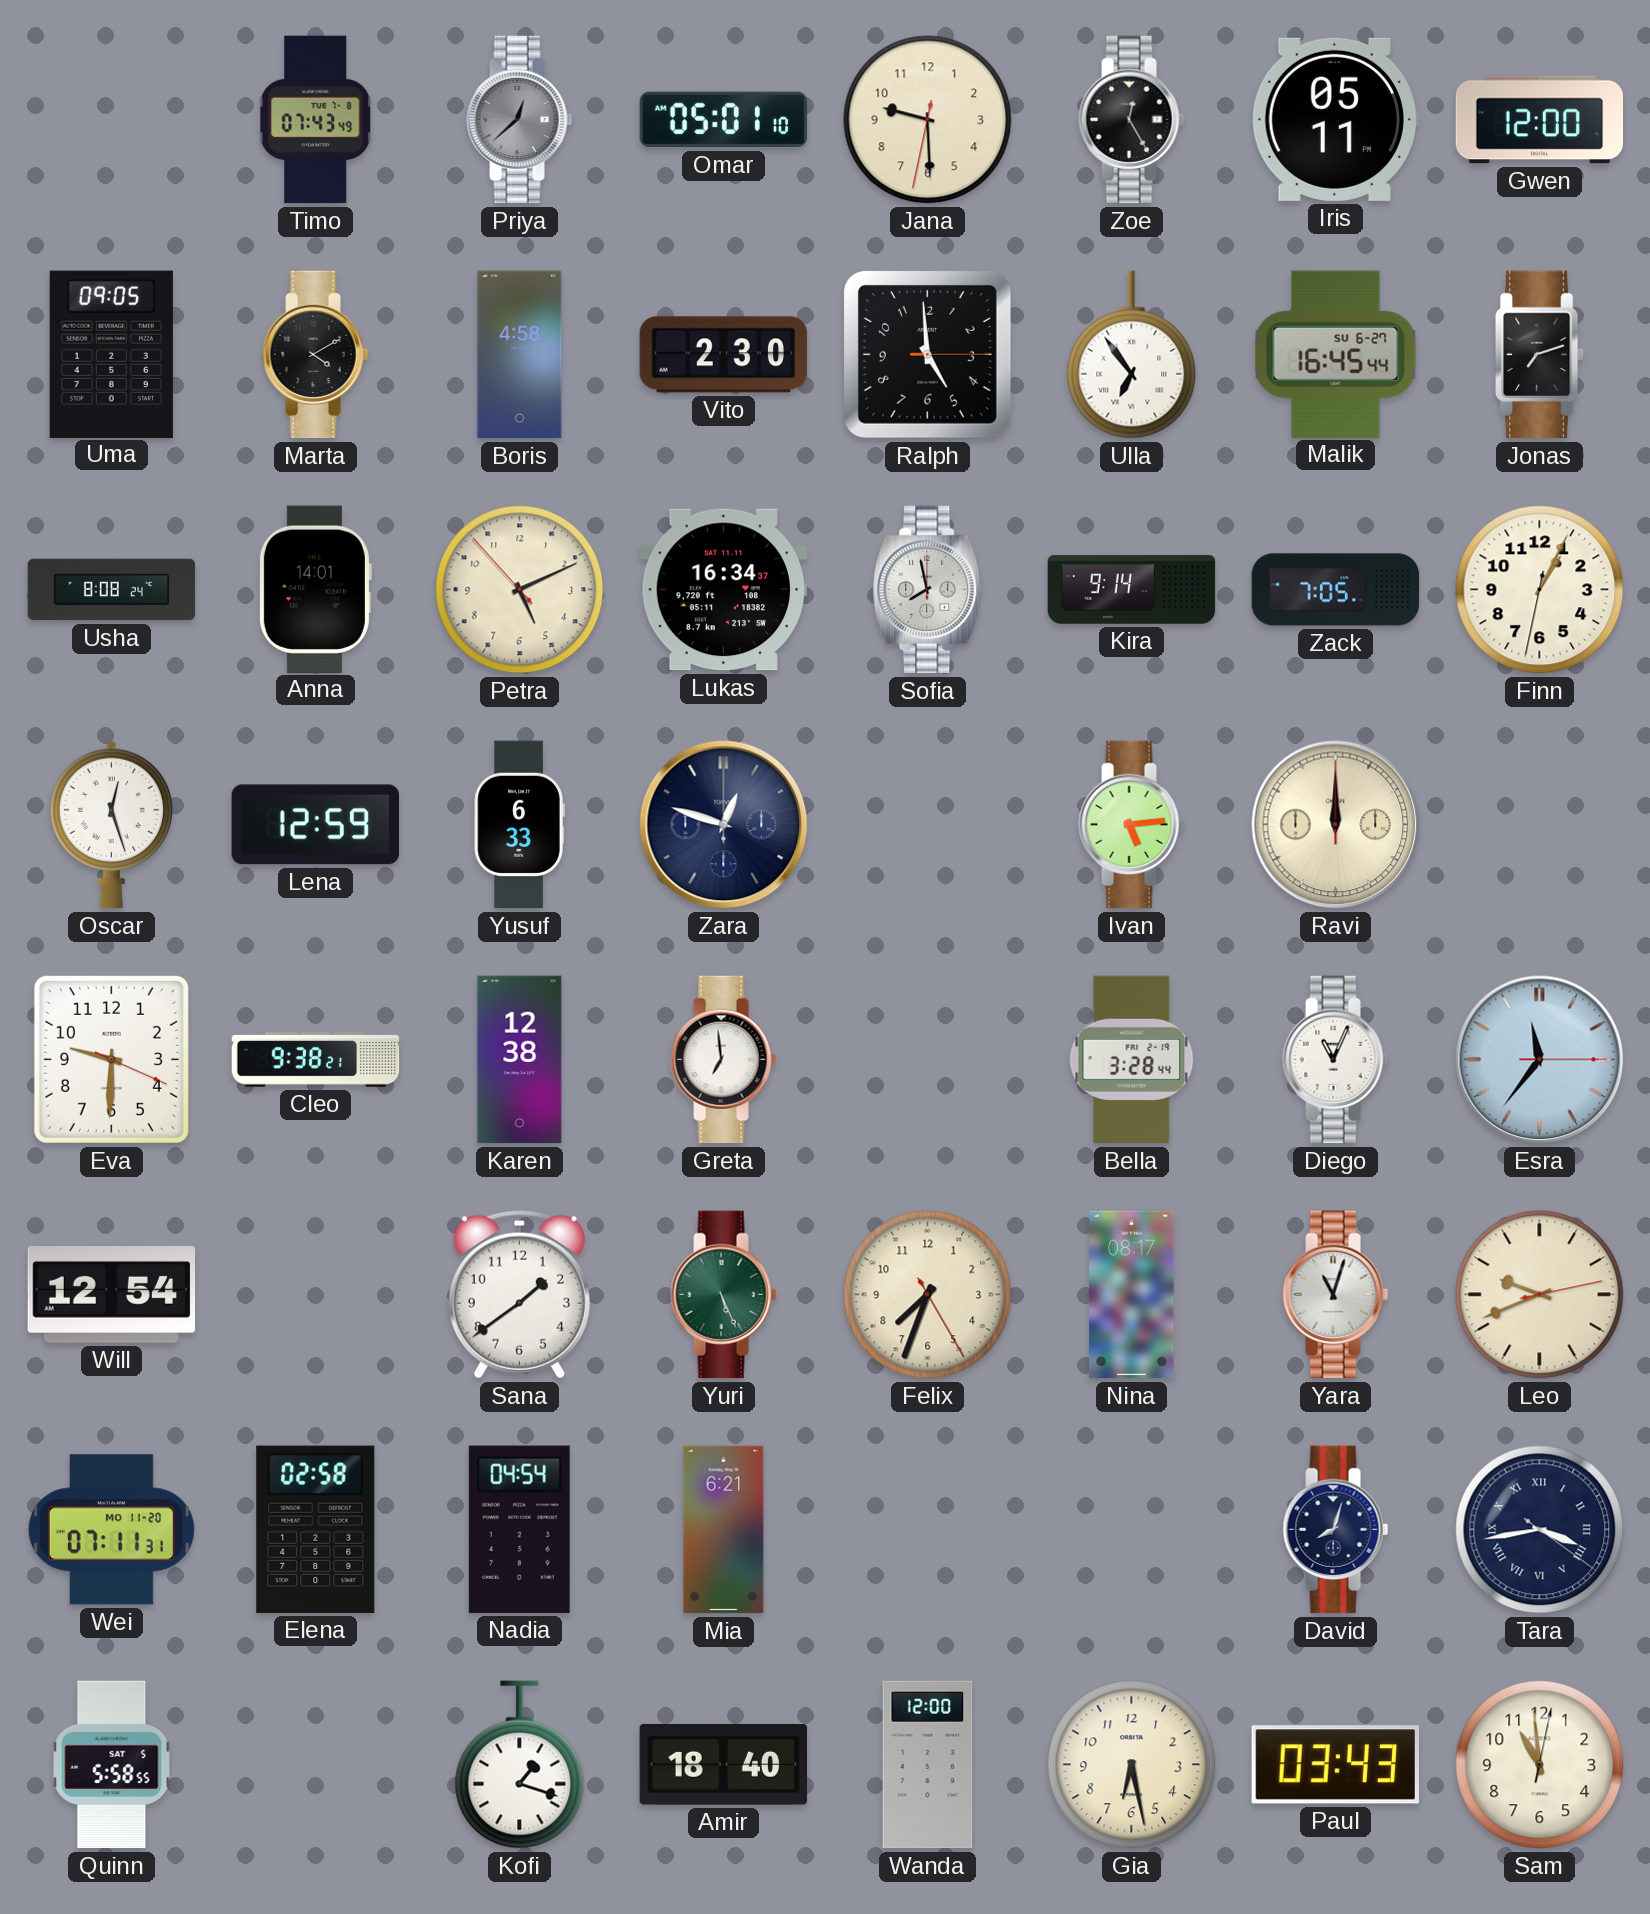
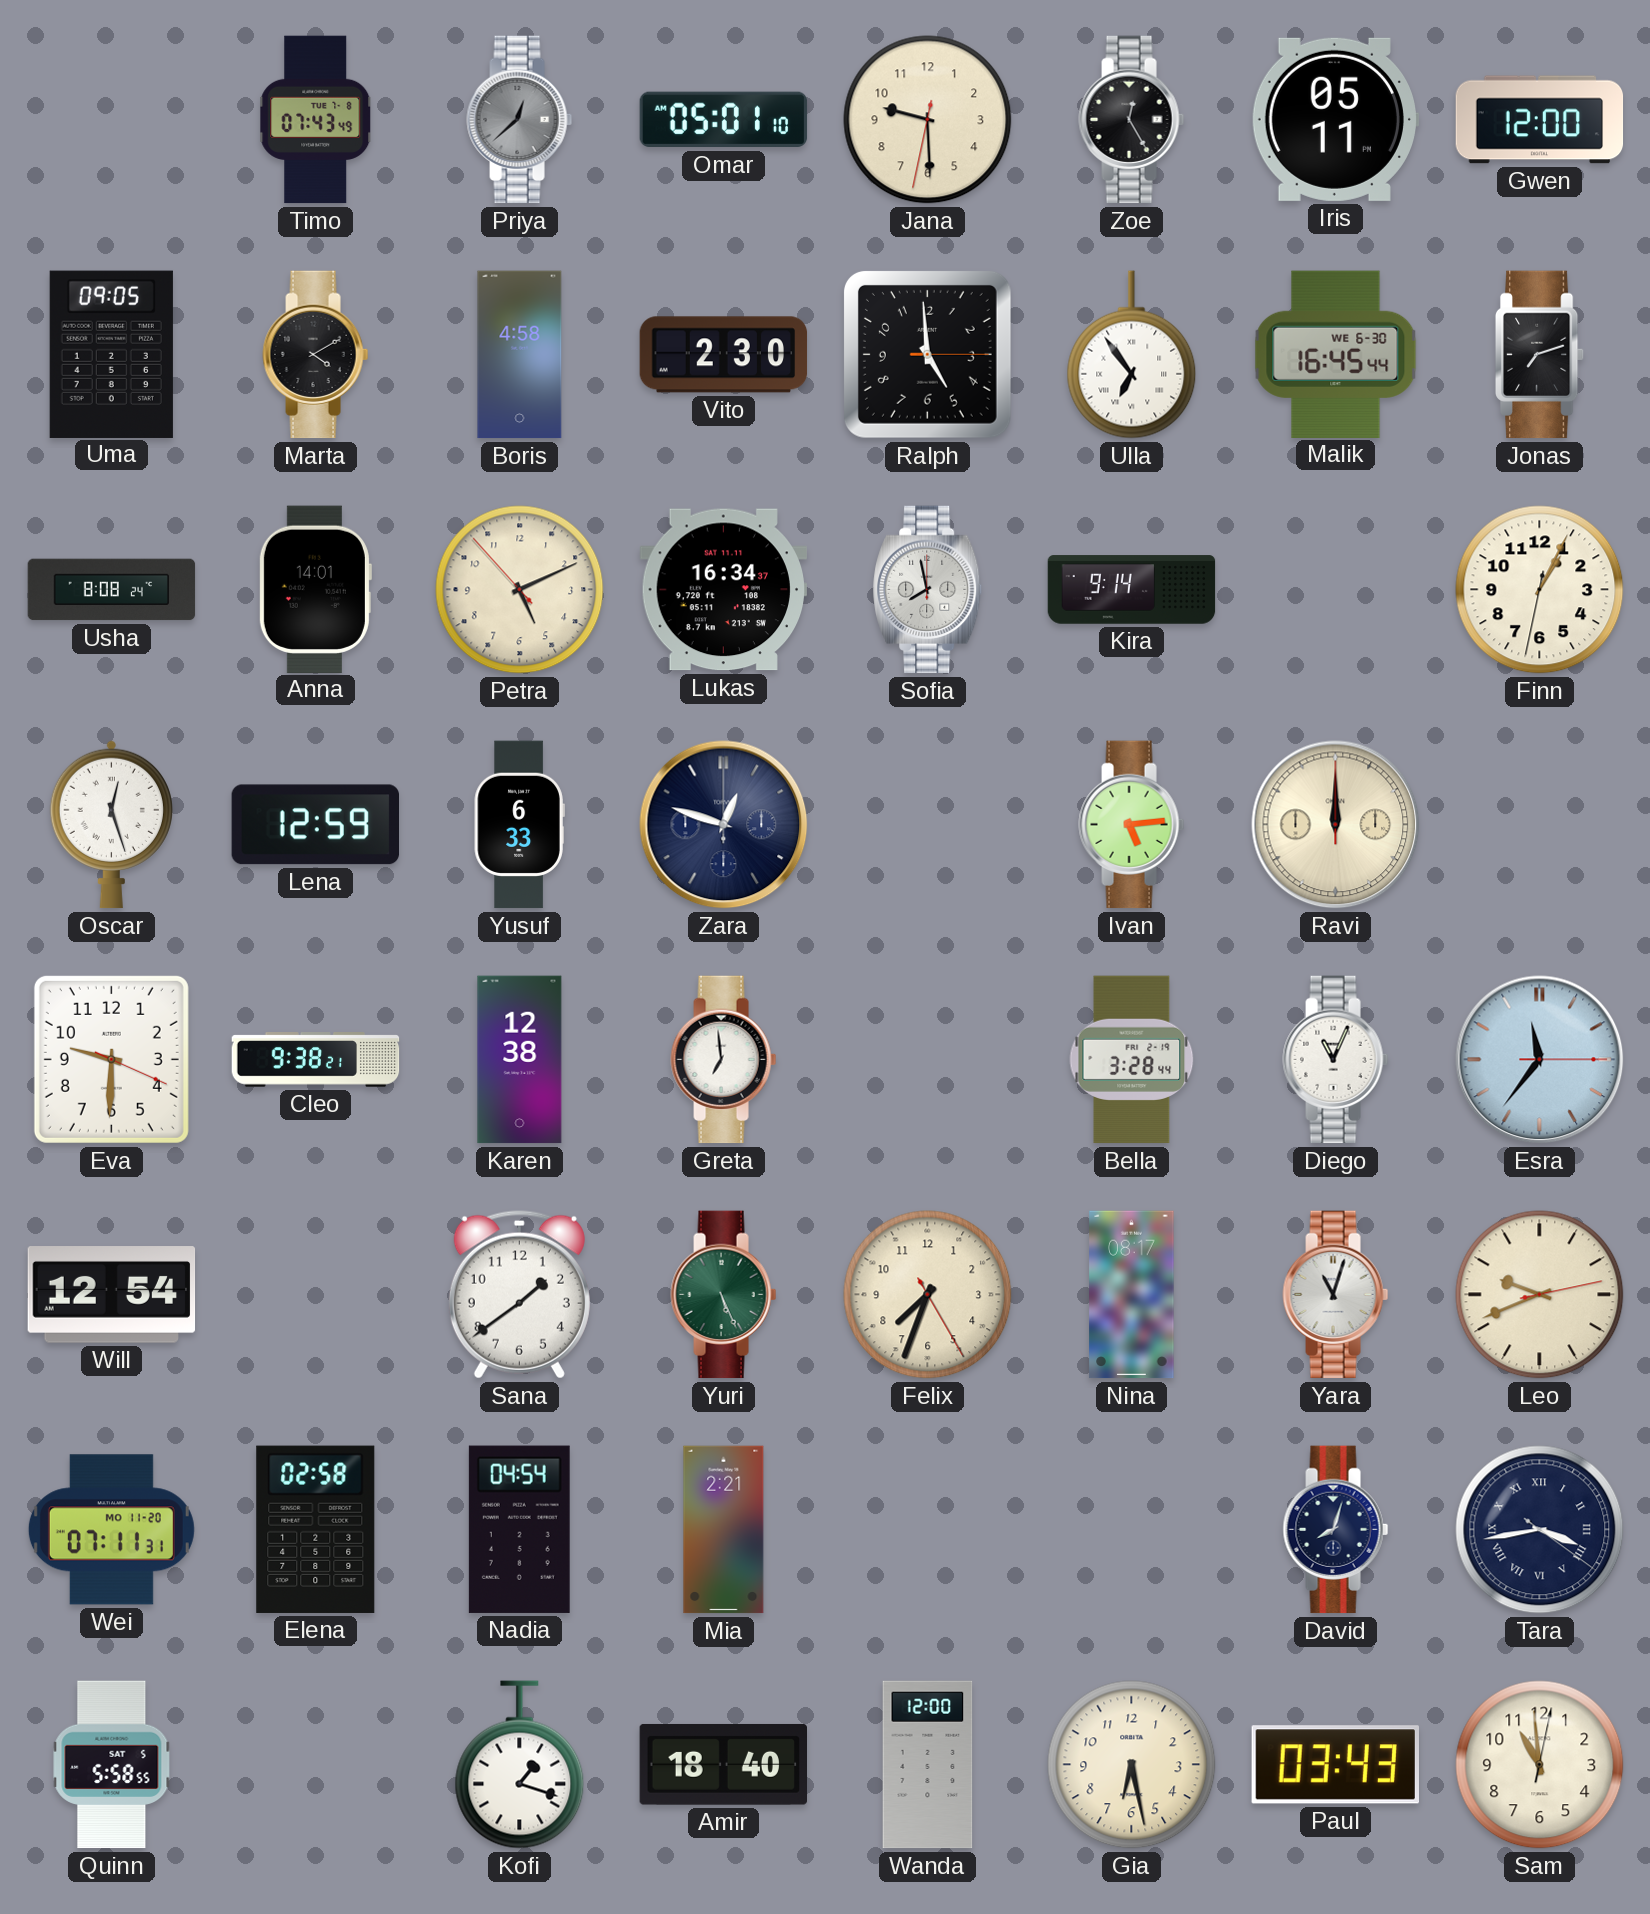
Malik date: SU 6-27 -> WE 6-30 (1336, 354)
Zack: 7:05 -> none (1336, 590)
Mia: 6:21 -> 2:21 (724, 1530)
